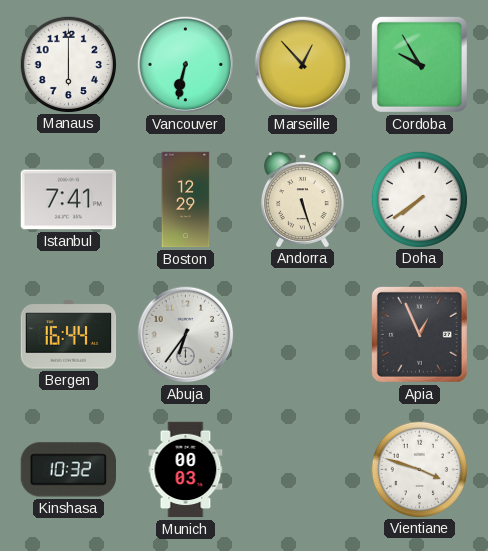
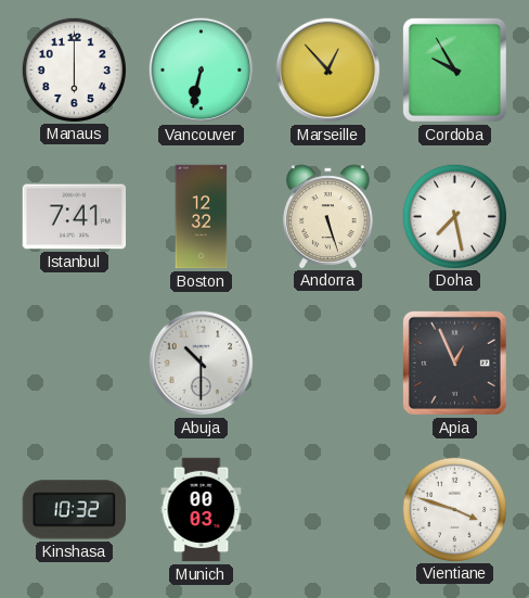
Boston: 12:29 -> 12:32 (202, 217)
Doha: 7:39 -> 7:28 (454, 216)
Bergen: 16:44 -> none (69, 335)
Abuja: 6:36 -> 10:30 (202, 364)
